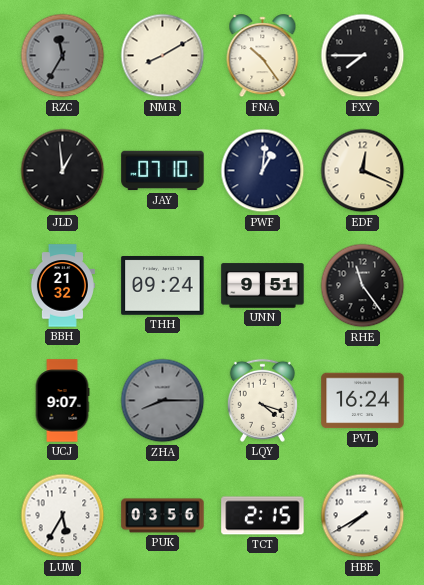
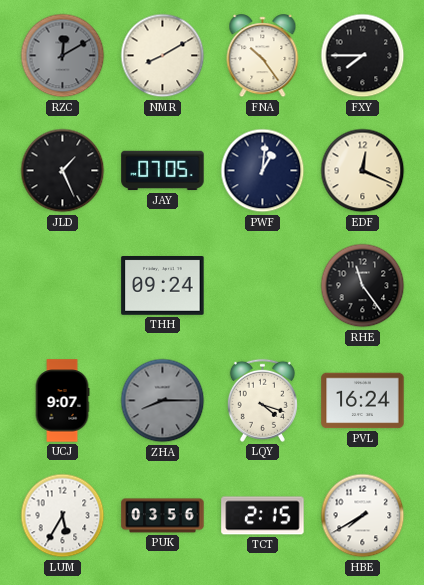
RZC: 11:35 -> 12:10 (63, 56)
JLD: 12:59 -> 1:26 (63, 171)
JAY: 07:10 -> 07:05 (163, 171)
BBH: 21:32 -> none (62, 286)
UNN: 9:51 -> none (263, 286)
